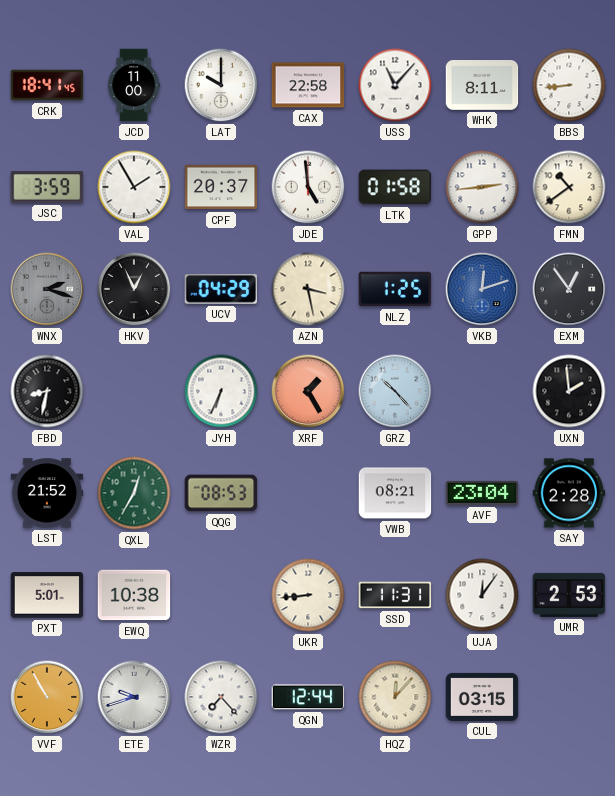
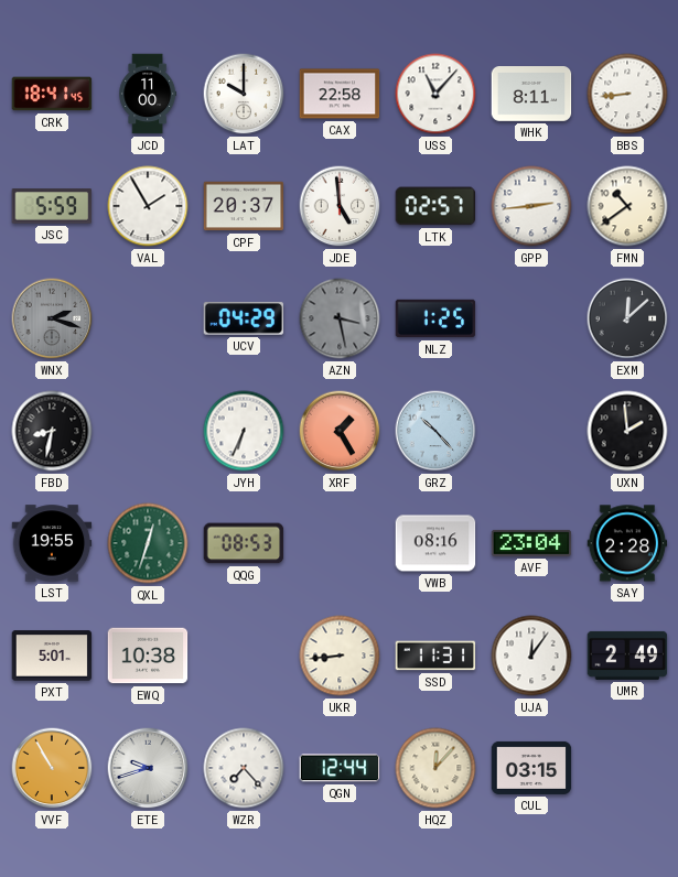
JSC: 3:59 -> 5:59 (52, 206)
LTK: 01:58 -> 02:57 (435, 206)
HKV: 12:56 -> none (134, 289)
AZN dial: cream -> grey (340, 318)
VKB: 12:12 -> none (482, 289)
EXM: 12:54 -> 12:08 (627, 318)
LST: 21:52 -> 19:55 (52, 543)
QXL: 12:35 -> 12:33 (148, 543)
VWB: 08:21 -> 08:16 (435, 543)
UMR: 2:53 -> 2:49 (627, 656)
